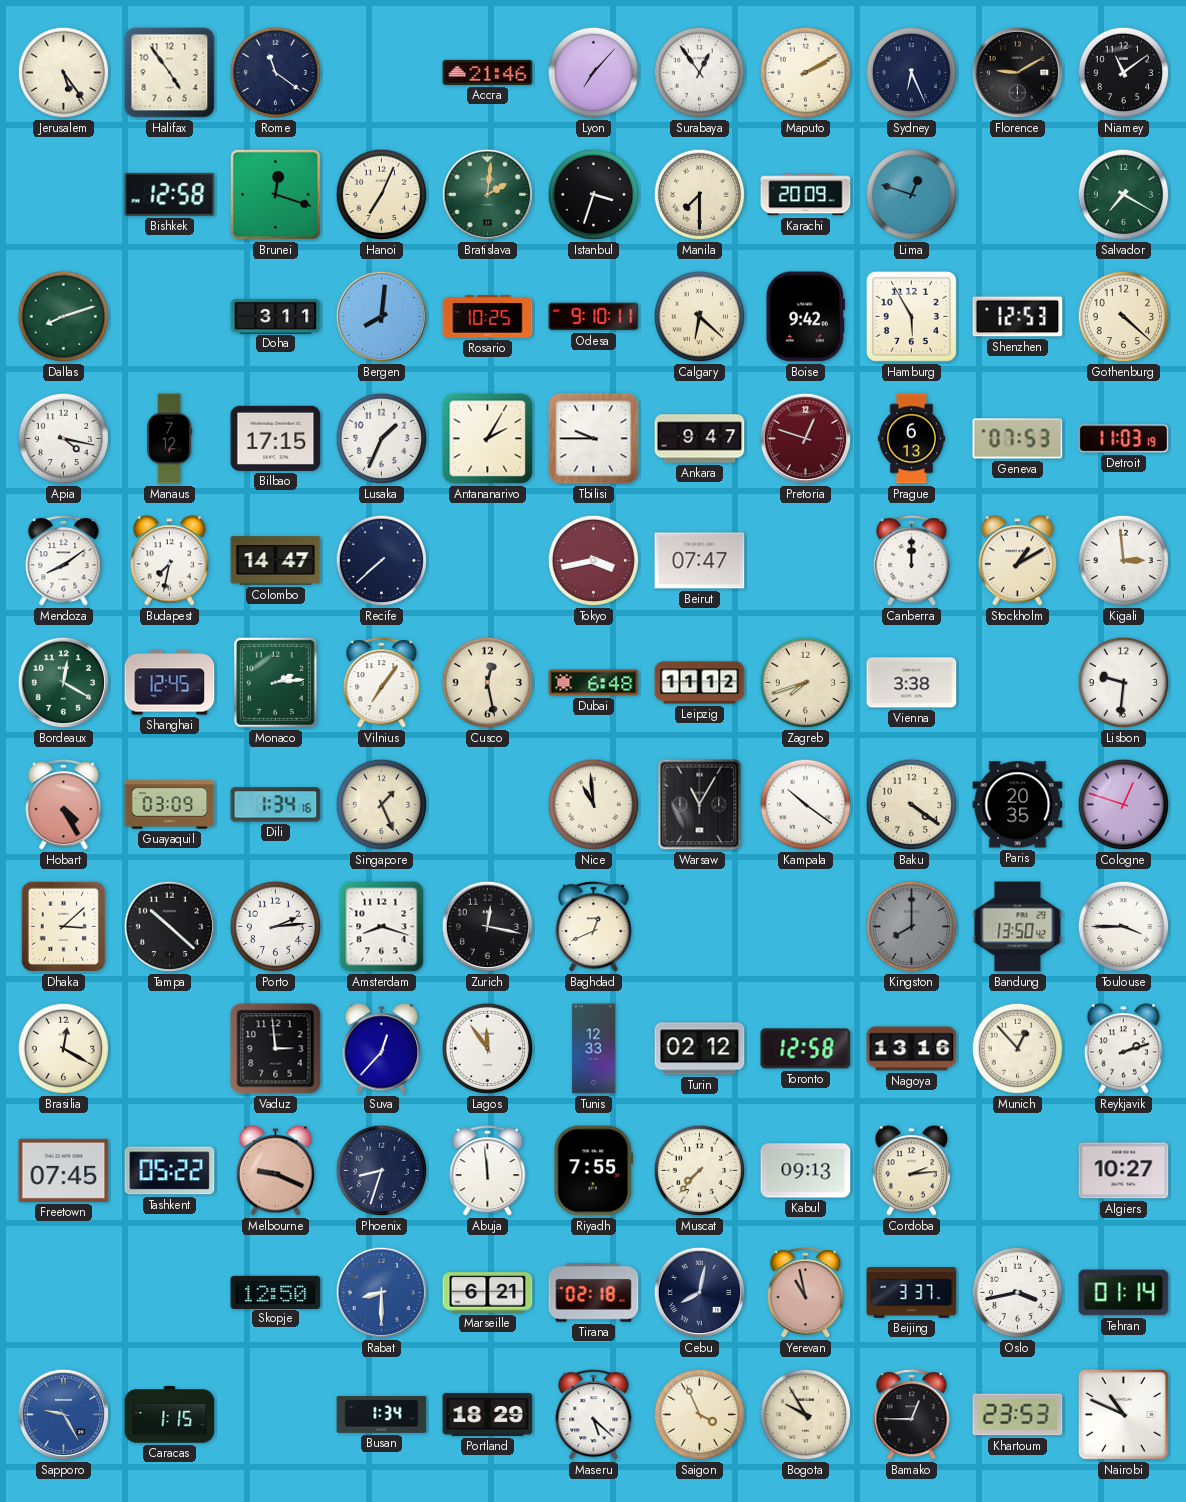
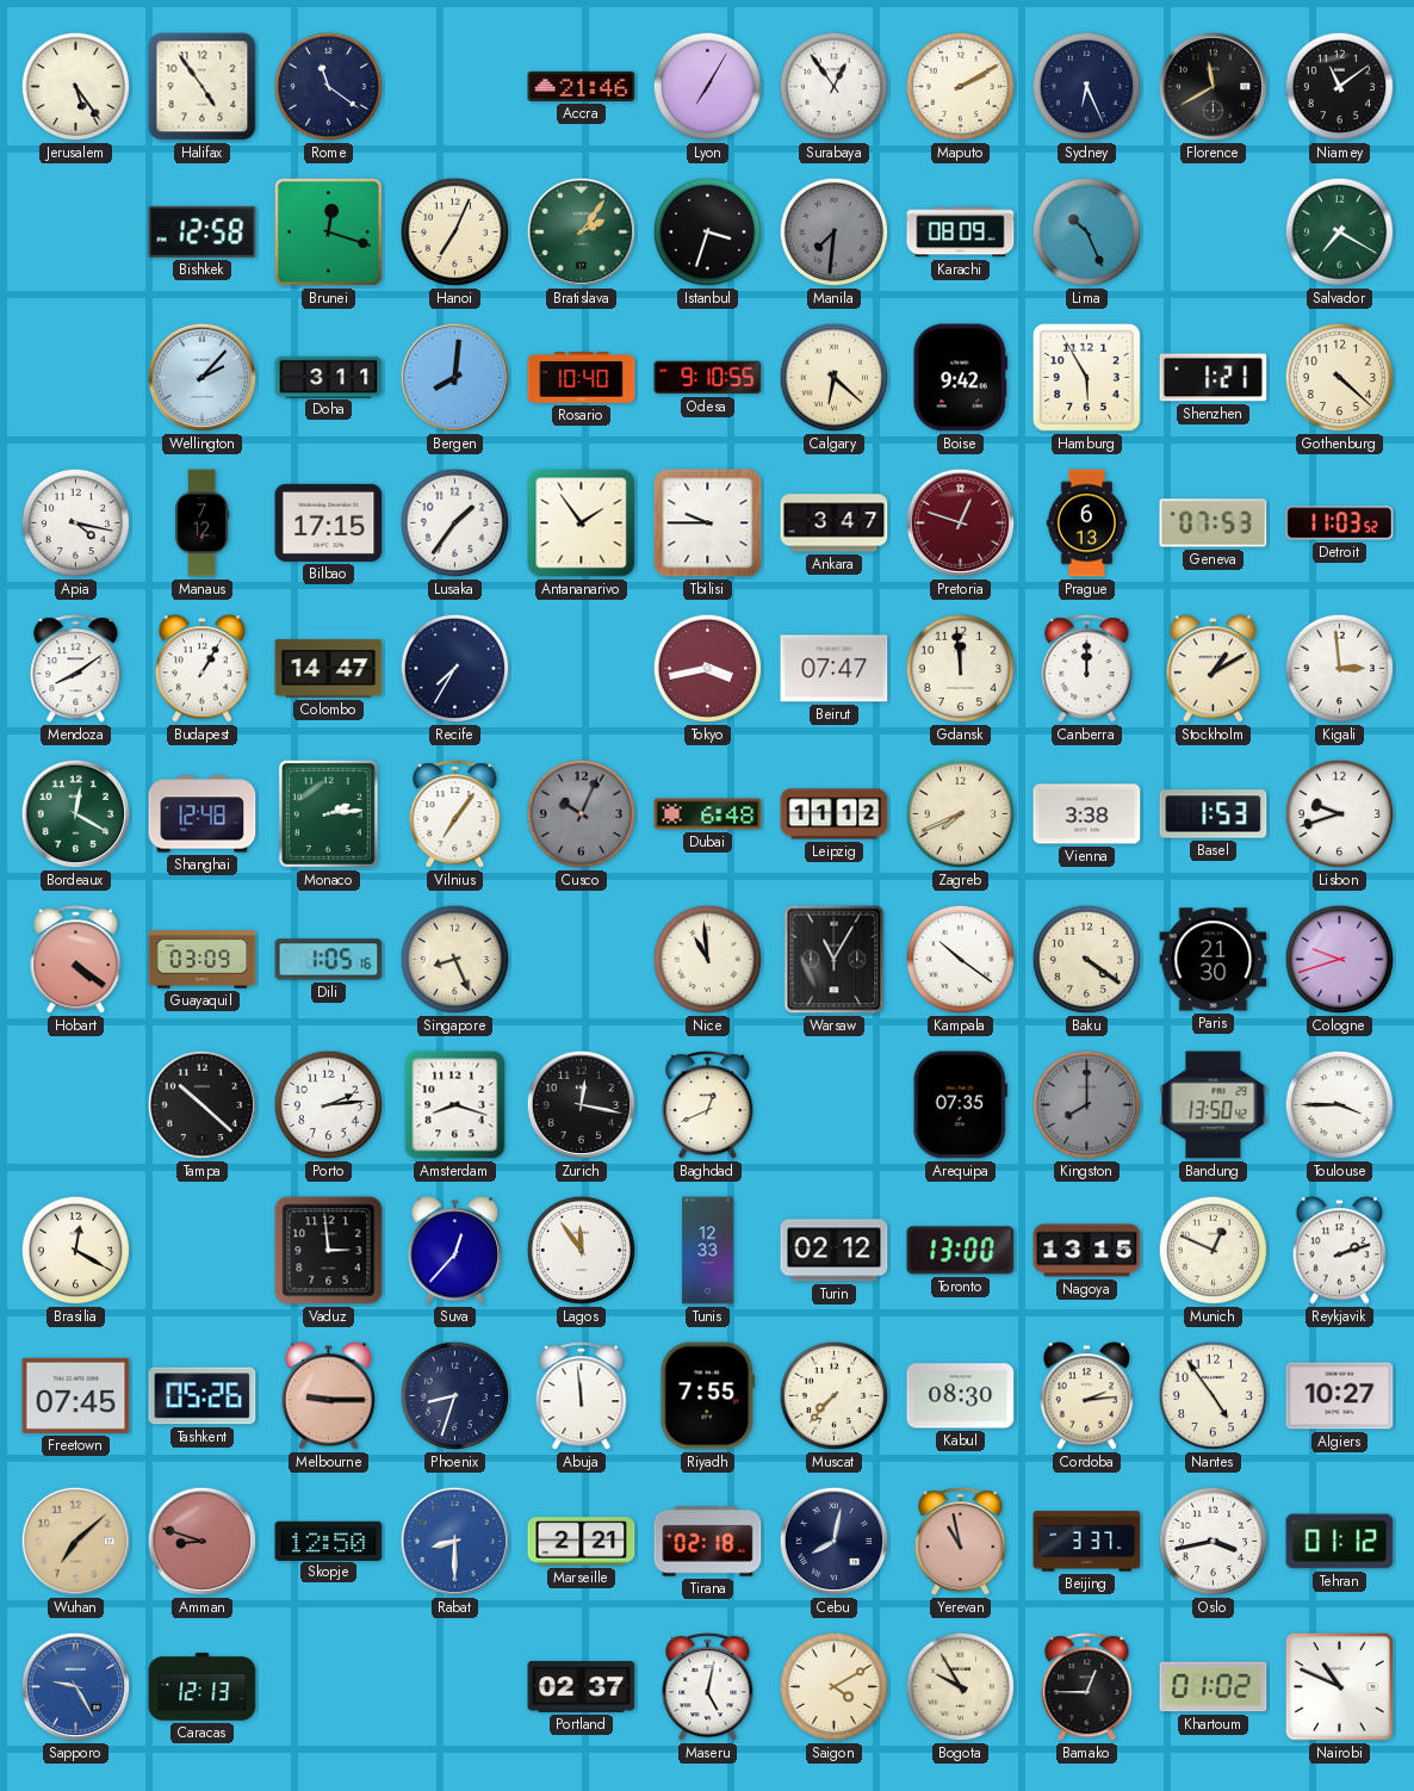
Lyon: 7:07 -> 7:05 (708, 87)
Florence: 9:10 -> 11:40 (1214, 87)
Bratislava: 2:01 -> 2:06 (582, 233)
Manila: 7:30 -> 7:31 (835, 233)
Manila dial: cream -> grey (835, 233)
Karachi: 20:09 -> 08:09 (961, 233)
Lima: 12:48 -> 10:26 (1087, 233)
Dallas: 8:12 -> none (64, 317)
Wellington: none -> 2:07 (203, 378)
Rosario: 10:25 -> 10:40 (582, 378)
Odesa: 9:10:11 -> 9:10:55 (708, 378)
Shenzhen: 12:53 -> 1:21 (1214, 378)
Lusaka: 1:34 -> 1:36 (455, 523)
Antananarivo: 2:05 -> 1:54 (582, 523)
Ankara: 9:47 -> 3:47 (835, 523)
Detroit: 11:03:19 -> 11:03:52 (1340, 523)
Budapest: 7:32 -> 1:05 (203, 669)
Recife: 7:38 -> 7:35 (455, 669)
Gdansk: none -> 11:59 (961, 669)
Shanghai: 12:45 -> 12:48 (203, 814)
Cusco: 12:28 -> 10:04 (582, 814)
Cusco dial: cream -> grey (582, 814)
Zagreb: 7:42 -> 7:41 (961, 814)
Basel: none -> 1:53 (1214, 814)
Lisbon: 9:31 -> 9:42 (1340, 814)
Hobart: 4:25 -> 4:21 (76, 960)
Dili: 1:34 -> 1:05 (329, 960)
Singapore: 1:26 -> 8:26 (455, 960)
Paris: 20:35 -> 21:30 (1214, 960)
Cologne: 12:48 -> 9:42 (1340, 960)
Dhaka: 3:08 -> none (63, 927)
Arequipa: none -> 07:35 (960, 1105)
Toronto: 12:58 -> 13:00 (961, 1251)
Nagoya: 13:16 -> 13:15 (1087, 1251)
Munich: 12:53 -> 12:49 (1214, 1251)
Tashkent: 05:22 -> 05:26 (203, 1396)
Melbourne: 9:19 -> 9:15 (329, 1396)
Kabul: 09:13 -> 08:30 (961, 1396)
Nantes: none -> 4:54 (1214, 1396)
Wuhan: none -> 7:08 (76, 1542)
Amman: none -> 8:48 (203, 1542)
Marseille: 6:21 -> 2:21 (582, 1542)
Tehran: 01:14 -> 01:12 (1340, 1542)
Caracas: 1:15 -> 12:13 (203, 1687)
Busan: 1:34 -> none (382, 1414)
Portland: 18:29 -> 02:37 (582, 1686)
Maseru: 5:22 -> 5:02 (708, 1687)
Saigon: 3:56 -> 4:10 (835, 1687)
Khartoum: 23:53 -> 01:02 (1214, 1687)
